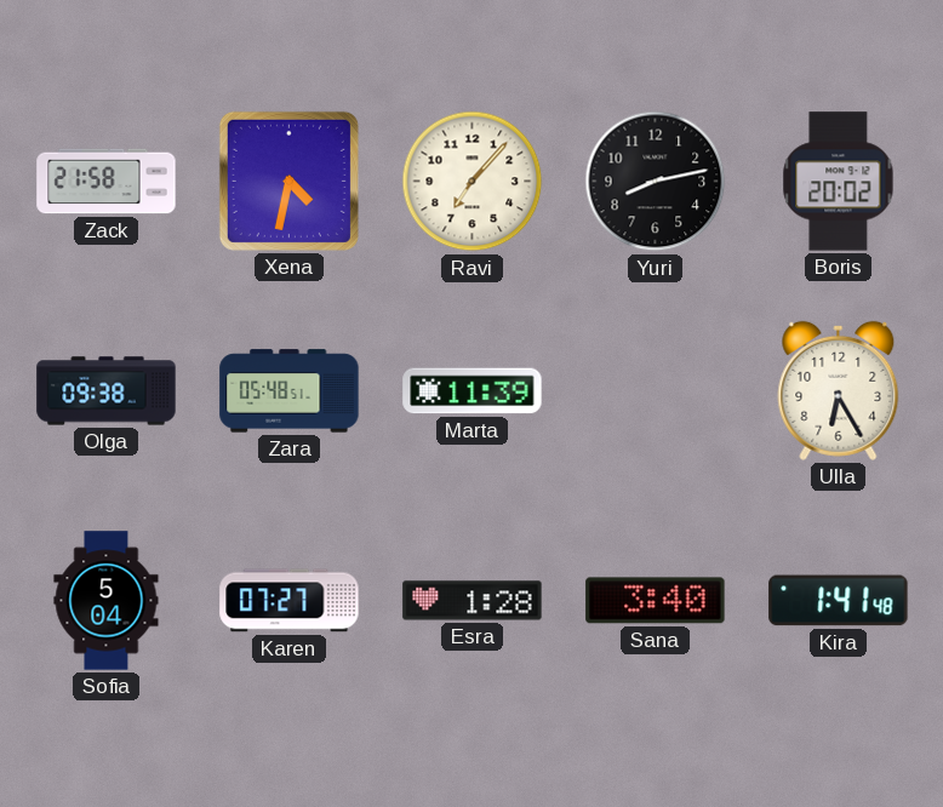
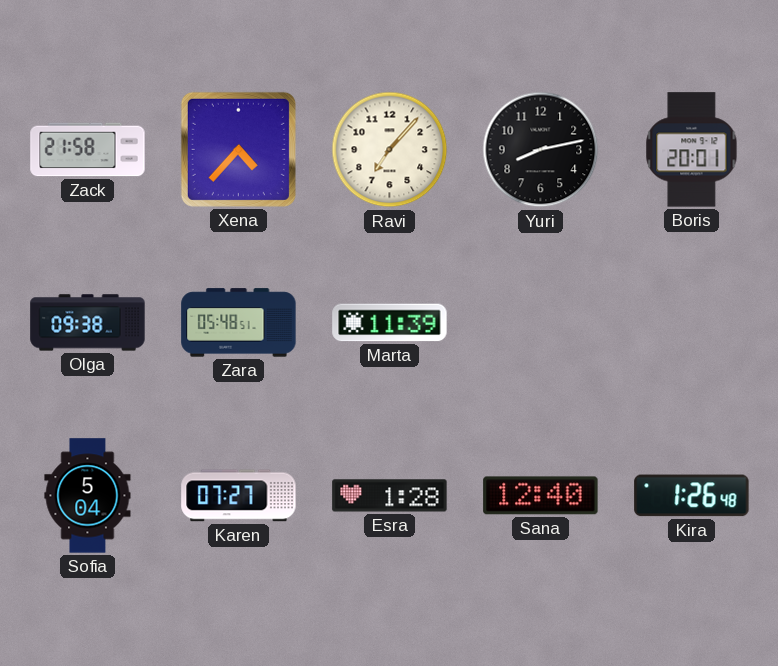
Xena: 4:32 -> 4:37 (238, 149)
Boris: 20:02 -> 20:01 (692, 150)
Ulla: 6:25 -> none (839, 390)
Sana: 3:40 -> 12:40 (541, 496)
Kira: 1:41 -> 1:26 (692, 496)
